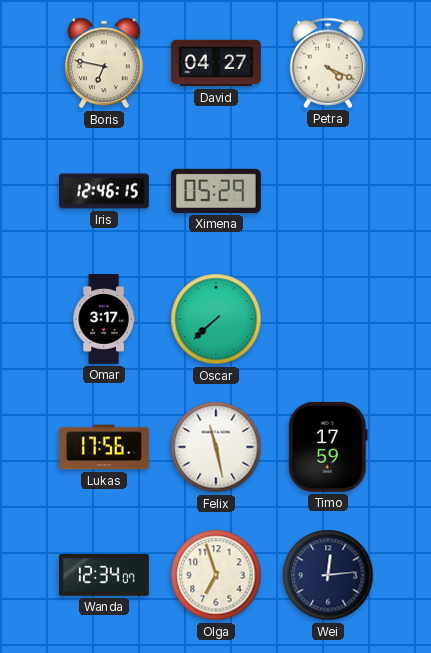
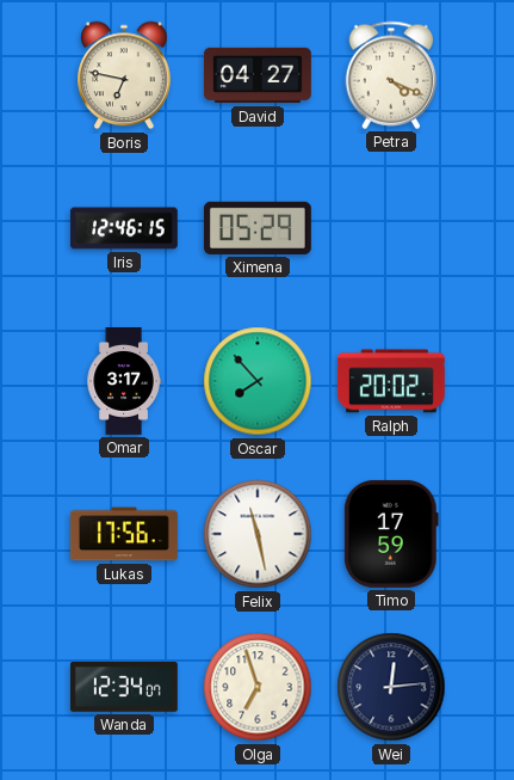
Oscar: 7:38 -> 7:53 (258, 381)
Ralph: none -> 20:02 (391, 381)
